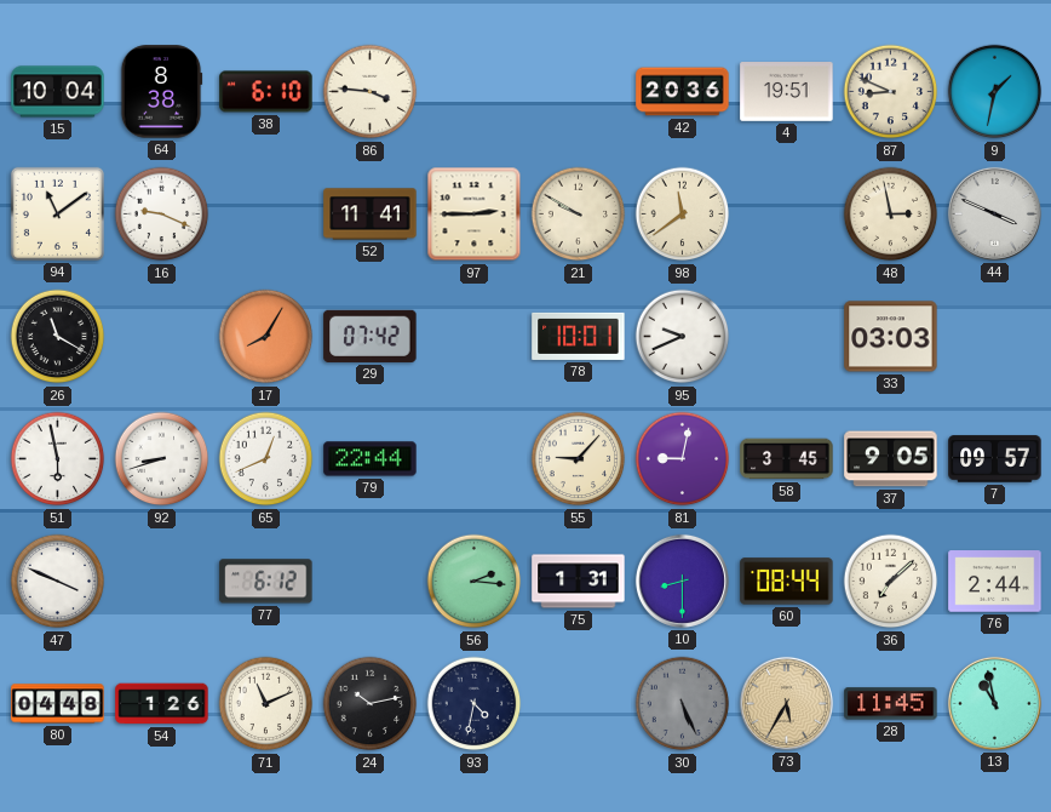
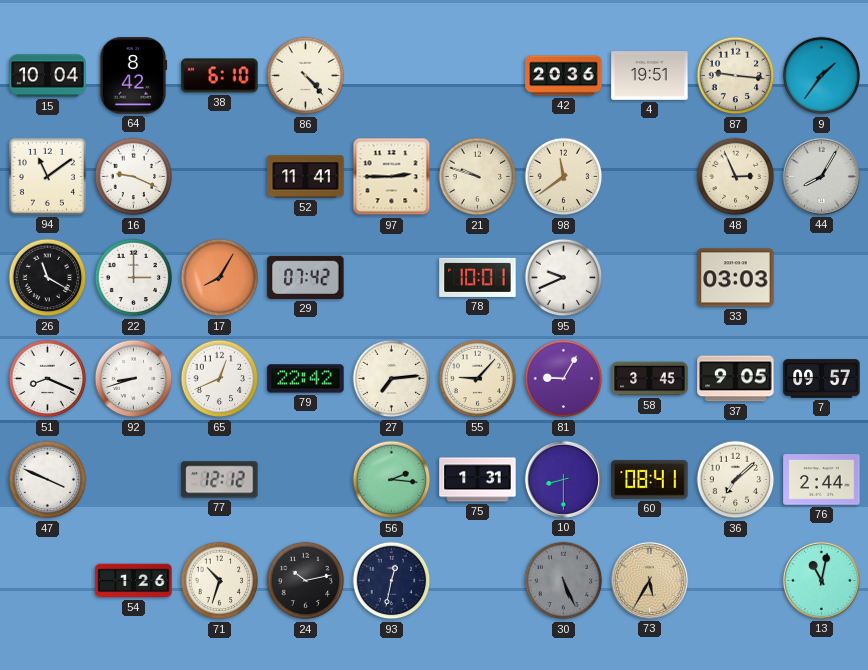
64: 8:38 -> 8:42 (133, 76)
86: 3:46 -> 4:23 (306, 76)
87: 8:49 -> 9:16 (736, 76)
9: 1:32 -> 1:36 (822, 76)
21: 9:50 -> 9:48 (478, 177)
48: 2:58 -> 2:56 (736, 177)
44: 3:49 -> 8:05 (821, 176)
22: none -> 3:00 (134, 278)
51: 5:58 -> 8:19 (48, 379)
79: 22:44 -> 22:42 (306, 379)
27: none -> 7:14 (392, 379)
81: 9:02 -> 9:05 (564, 379)
77: 6:12 -> 12:12 (220, 480)
60: 08:44 -> 08:41 (650, 480)
80: 04:48 -> none (58, 704)
71: 11:11 -> 10:33 (220, 581)
93: 4:32 -> 12:32 (392, 581)
28: 11:45 -> none (891, 704)
13: 10:58 -> 11:02 (821, 580)
